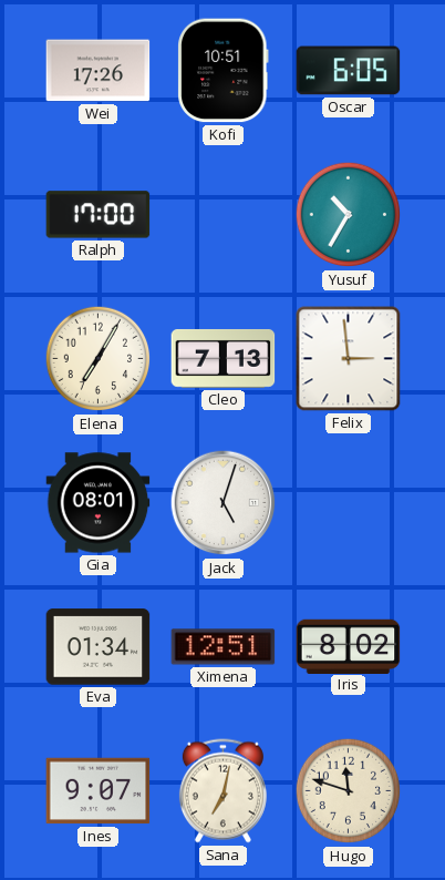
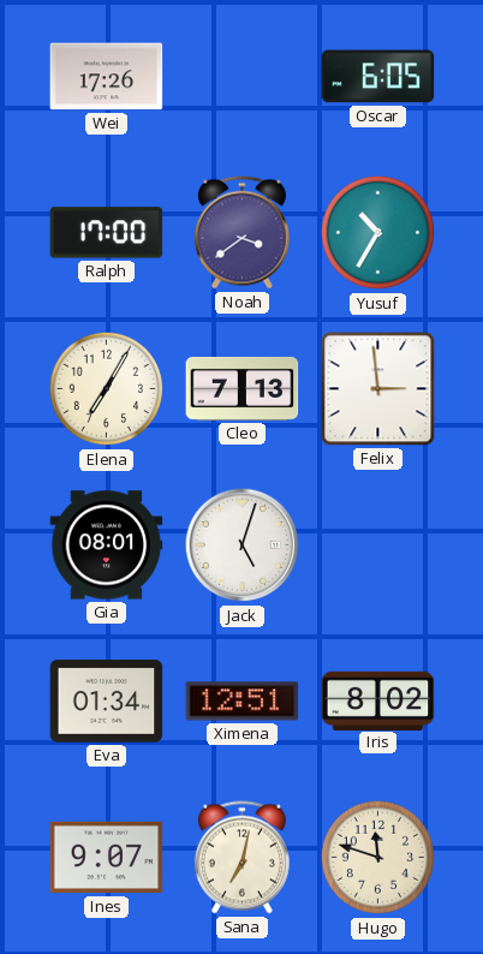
Kofi: 10:51 -> none (224, 71)
Noah: none -> 3:39 (241, 233)
